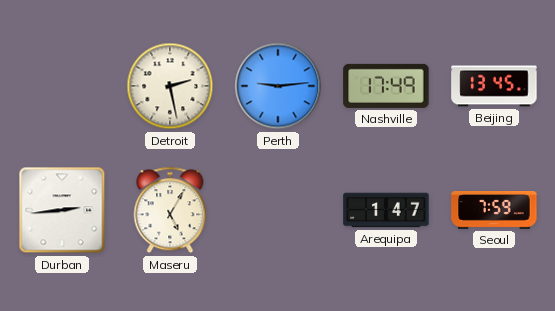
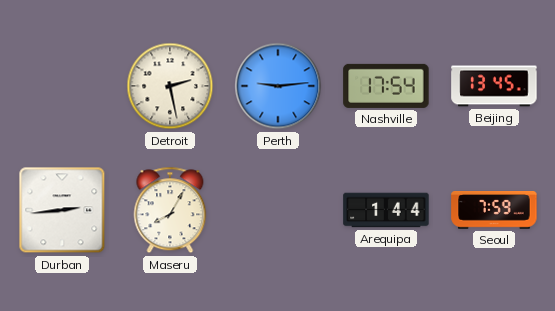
Nashville: 17:49 -> 17:54 (386, 86)
Maseru: 5:05 -> 8:05 (170, 210)
Arequipa: 1:47 -> 1:44 (386, 210)
